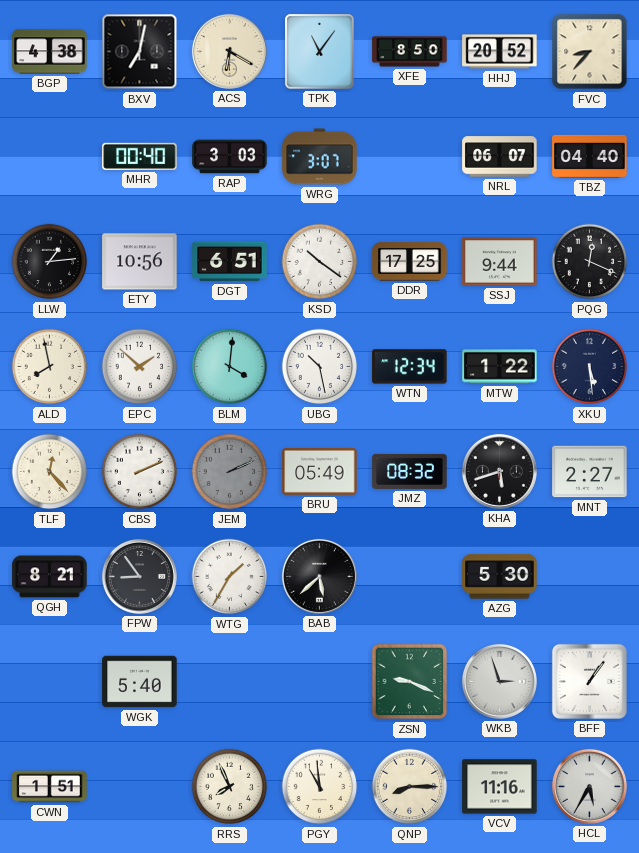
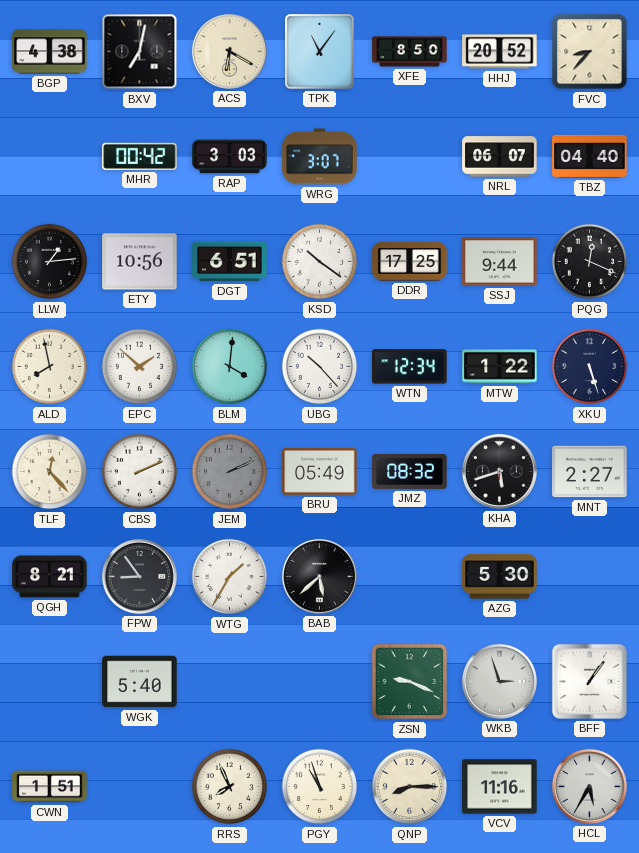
MHR: 00:40 -> 00:42 (140, 156)
UBG: 10:28 -> 10:23 (320, 367)
XKU: 5:29 -> 5:27 (590, 367)
PGY: 10:59 -> 10:57 (320, 787)
